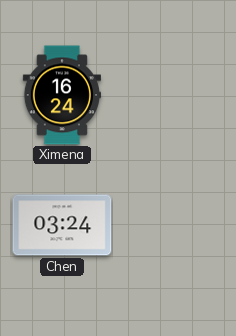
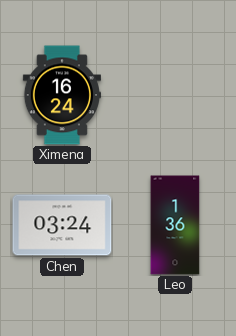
Leo: none -> 1:36 (175, 225)
